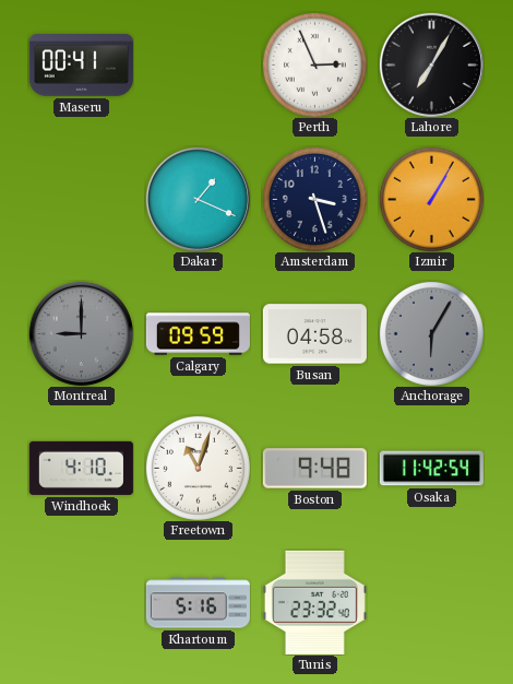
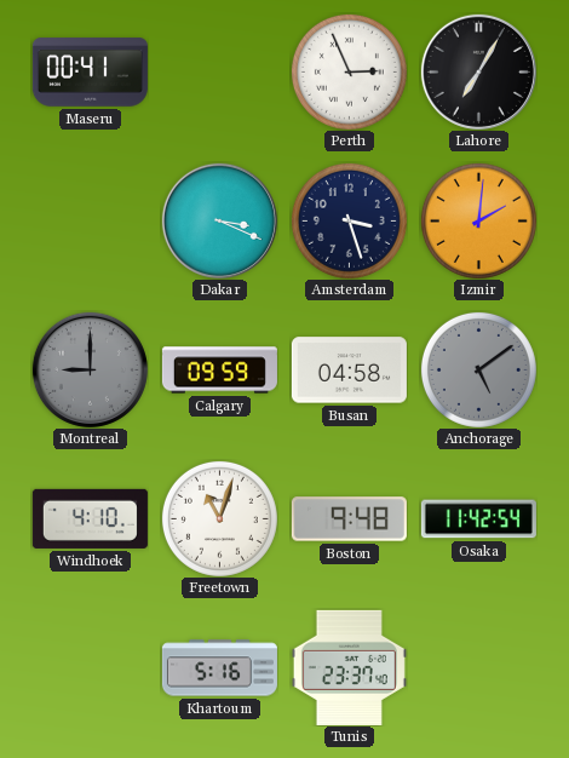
Dakar: 1:19 -> 3:19 (219, 220)
Izmir: 1:05 -> 2:01 (478, 220)
Anchorage: 6:05 -> 5:09 (478, 369)
Tunis: 23:32 -> 23:37 (349, 667)
